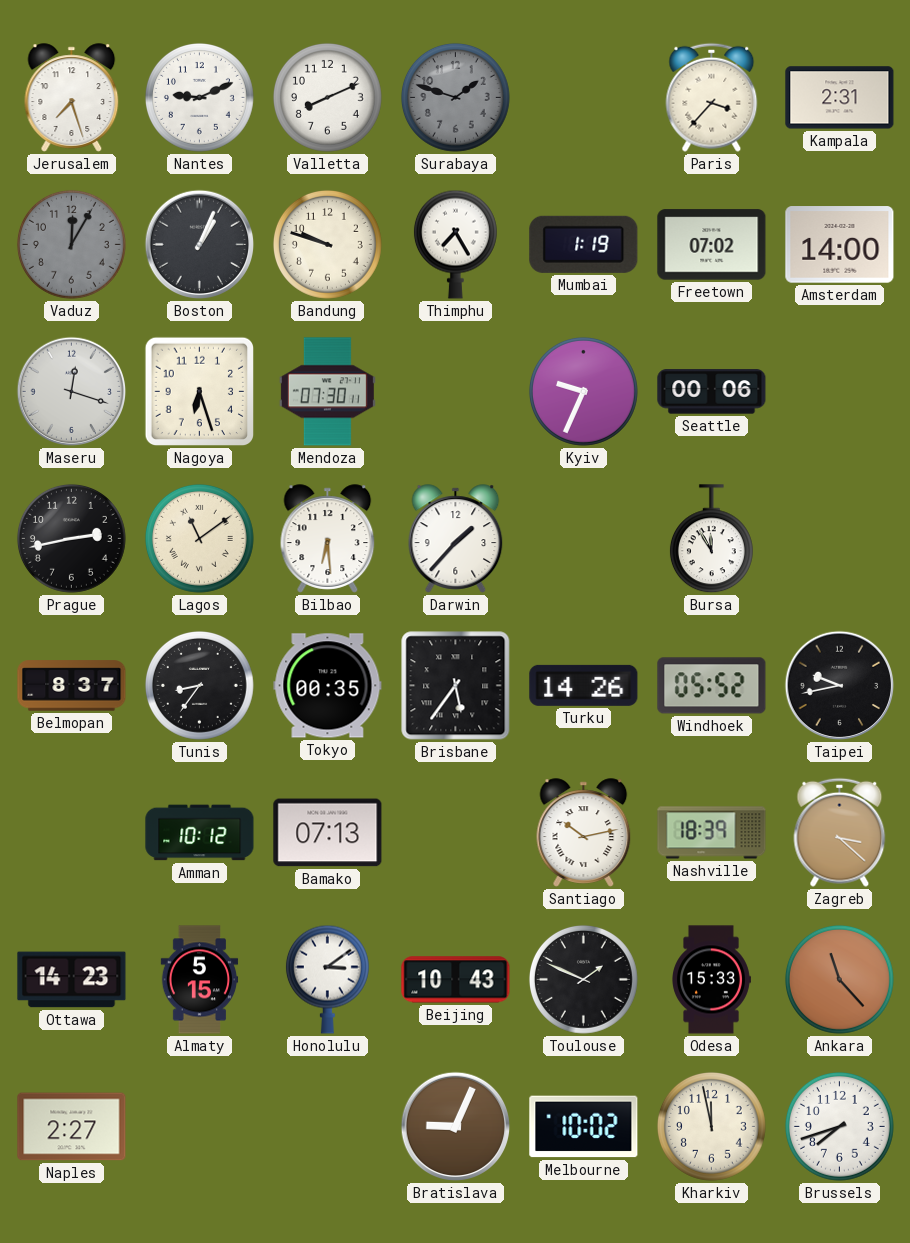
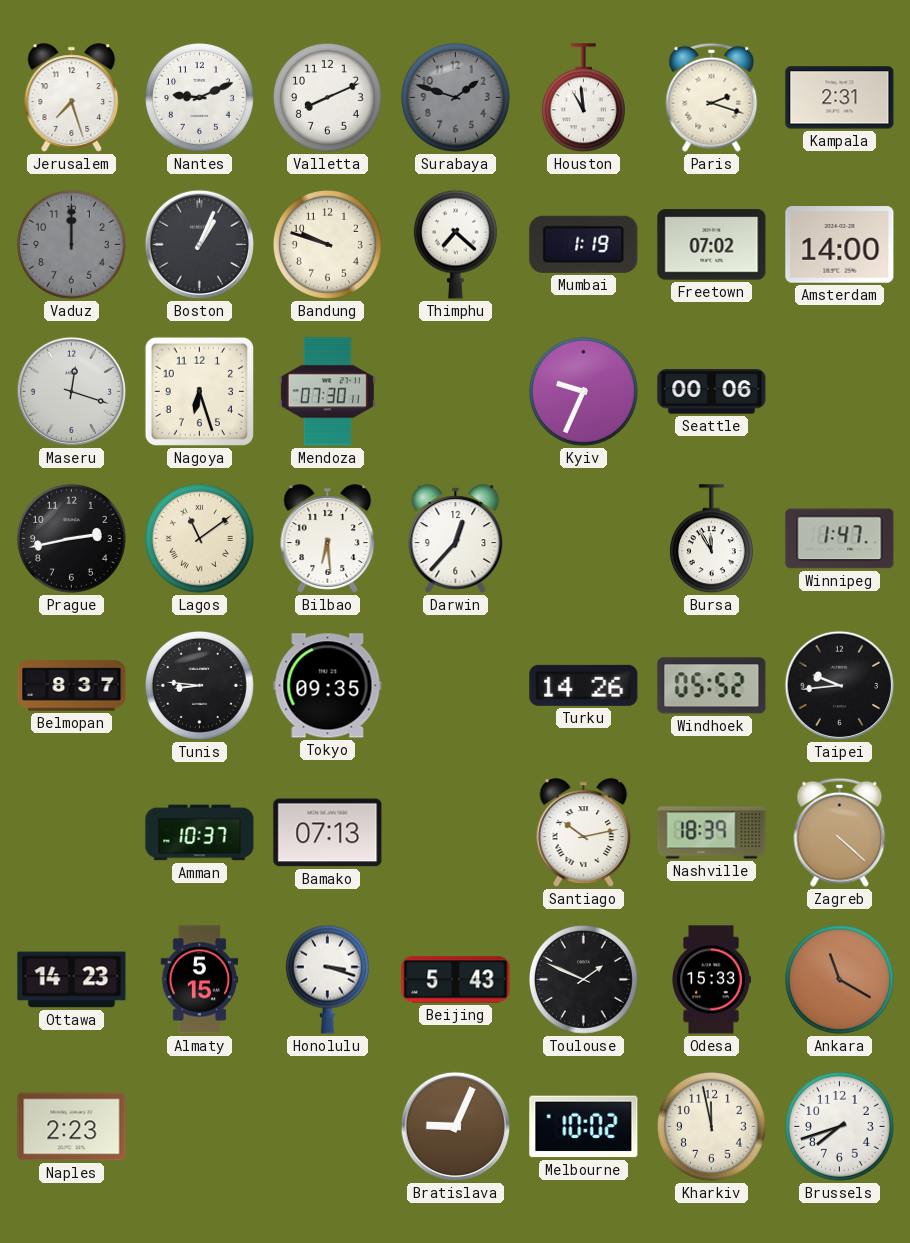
Houston: none -> 10:59 (583, 98)
Paris: 3:37 -> 2:18 (712, 97)
Vaduz: 12:05 -> 12:00 (71, 244)
Thimphu: 7:25 -> 7:22 (455, 244)
Darwin: 1:37 -> 12:37 (456, 539)
Winnipeg: none -> 1:47 (840, 539)
Tunis: 8:36 -> 8:46 (199, 685)
Tokyo: 00:35 -> 09:35 (328, 686)
Brisbane: 5:36 -> none (456, 686)
Taipei: 9:43 -> 9:44 (840, 686)
Amman: 10:12 -> 10:37 (200, 833)
Zagreb: 3:22 -> 4:22 (840, 832)
Honolulu: 3:09 -> 3:18 (327, 979)
Beijing: 10:43 -> 5:43 (456, 980)
Ankara: 11:23 -> 11:20 (839, 979)
Naples: 2:27 -> 2:23 (72, 1127)
